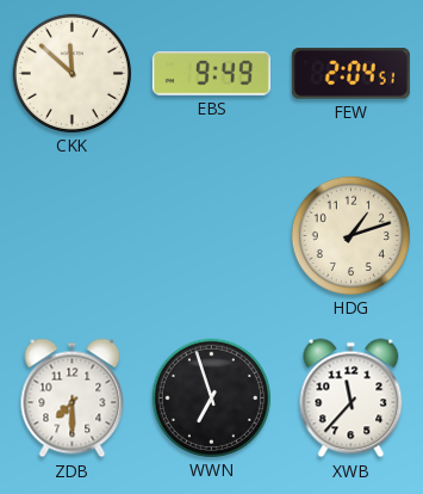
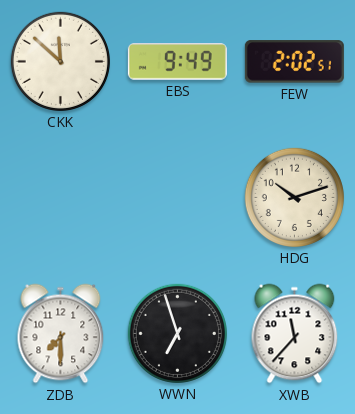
FEW: 2:04 -> 2:02 (294, 62)
HDG: 1:12 -> 10:12 (294, 197)
